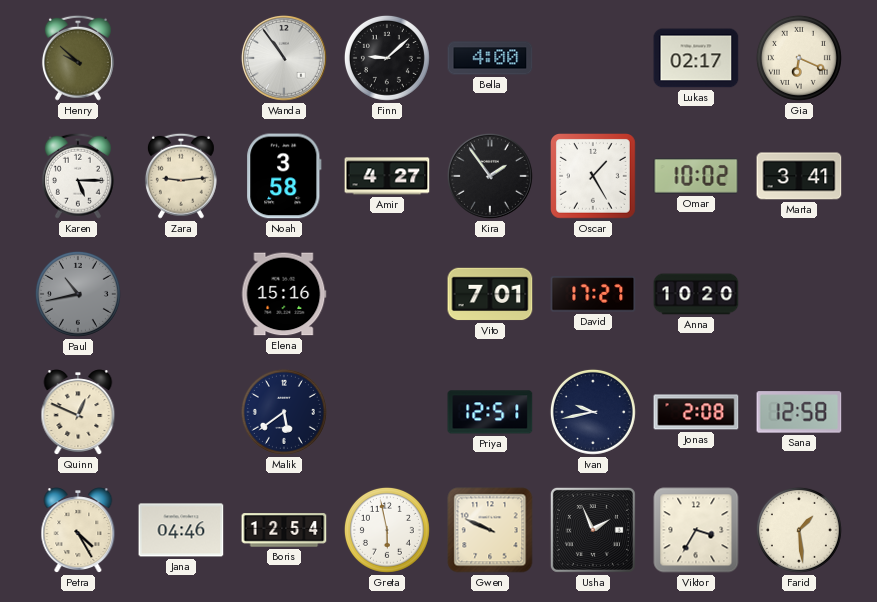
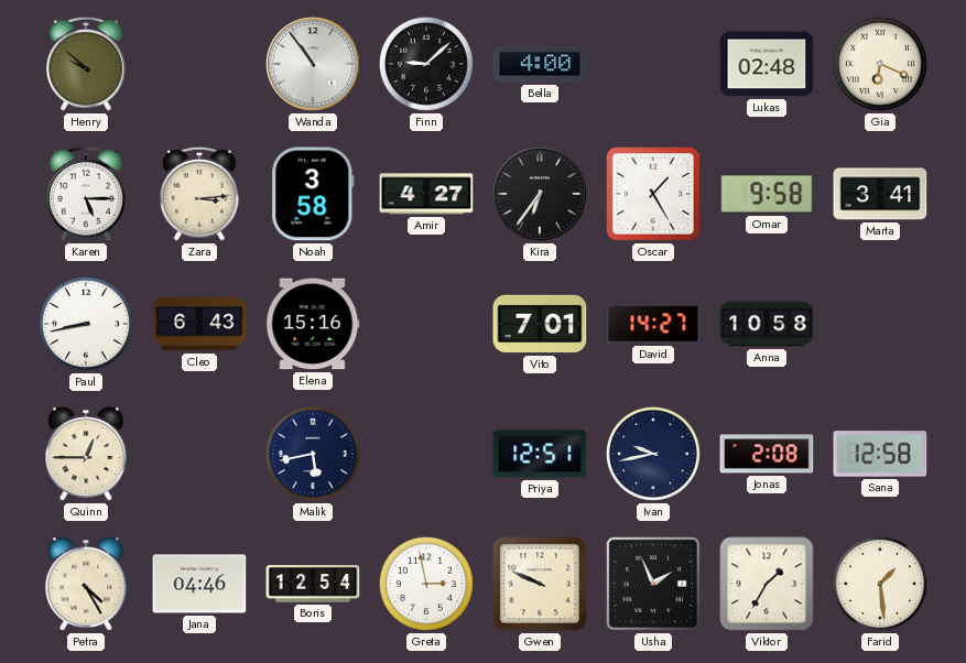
Lukas: 02:17 -> 02:48 (767, 64)
Zara: 9:14 -> 3:14 (199, 194)
Kira: 1:54 -> 6:36 (540, 194)
Omar: 10:02 -> 9:58 (767, 194)
Paul: 10:43 -> 8:43 (86, 324)
Paul dial: grey -> white (86, 324)
Cleo: none -> 6:43 (199, 324)
David: 17:27 -> 14:27 (653, 324)
Anna: 10:20 -> 10:58 (767, 324)
Quinn: 12:49 -> 12:45 (86, 454)
Malik: 5:39 -> 5:43 (313, 454)
Greta: 5:58 -> 2:58 (426, 584)
Viktor: 3:35 -> 1:35 (767, 584)
